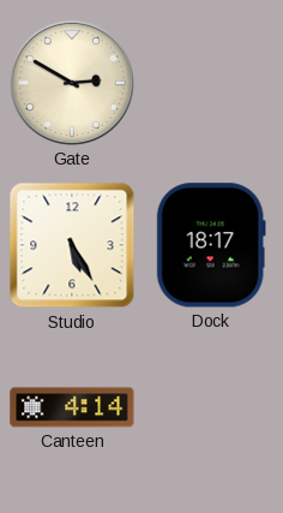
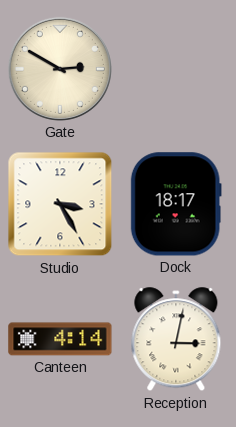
Studio: 5:25 -> 3:25 (60, 204)
Reception: none -> 3:02 (176, 340)
